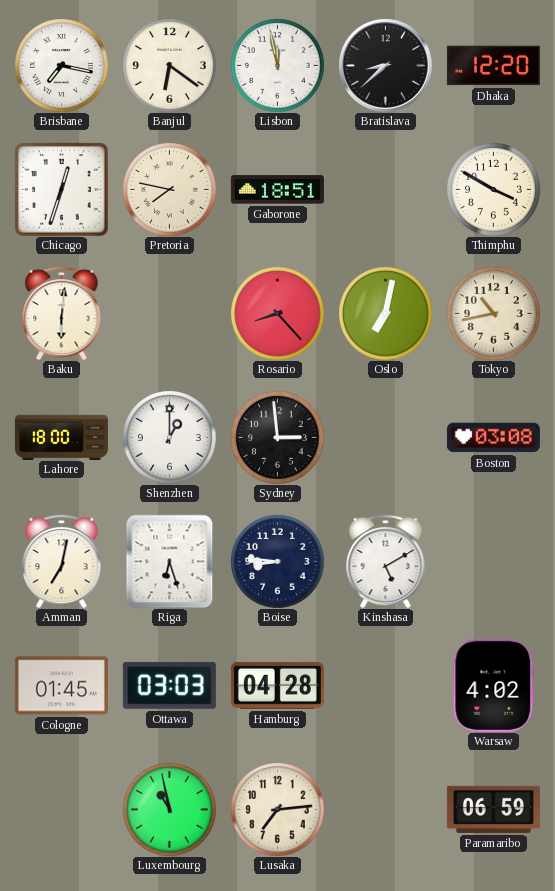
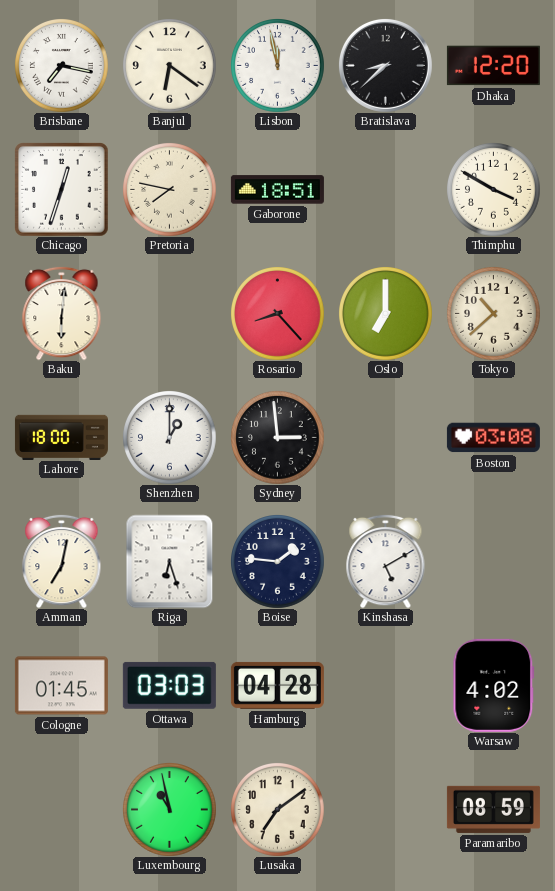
Oslo: 7:02 -> 7:00 (386, 314)
Tokyo: 10:43 -> 10:38 (494, 314)
Boise: 8:46 -> 1:46 (278, 562)
Lusaka: 7:14 -> 7:09 (278, 810)
Paramaribo: 06:59 -> 08:59 (493, 809)
